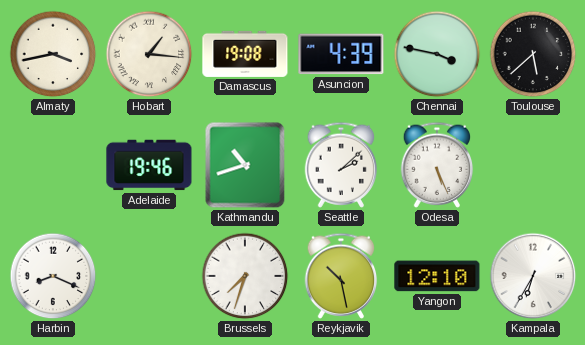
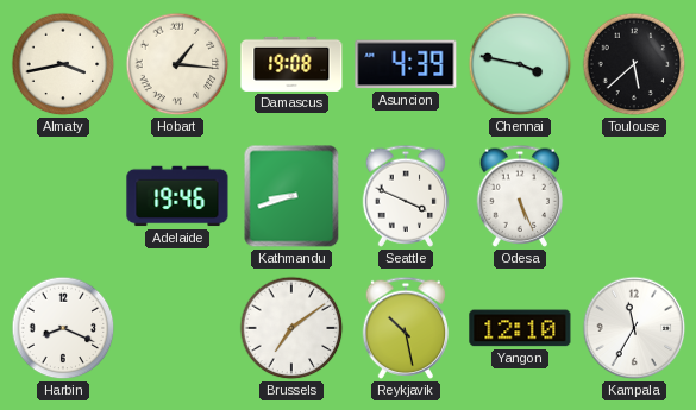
Kathmandu: 10:42 -> 8:42 (291, 196)
Seattle: 2:08 -> 3:49 (406, 196)
Brussels: 7:33 -> 7:09 (291, 328)
Kampala: 6:35 -> 11:35 (634, 328)
